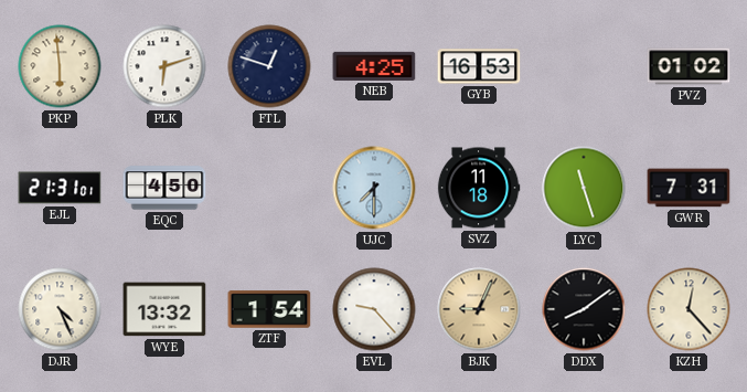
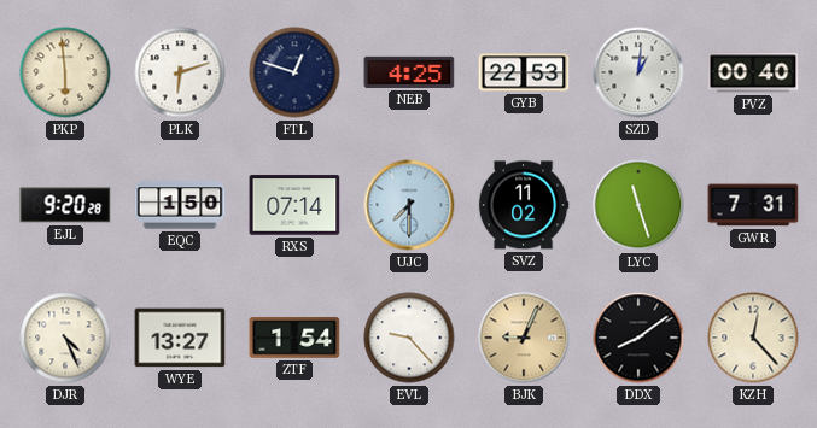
GYB: 16:53 -> 22:53 (524, 72)
SZD: none -> 1:01 (638, 72)
PVZ: 01:02 -> 00:40 (753, 72)
EJL: 21:31 -> 9:20 (65, 205)
EQC: 4:50 -> 1:50 (180, 205)
RXS: none -> 07:14 (294, 205)
SVZ: 11:18 -> 11:02 (524, 205)
WYE: 13:32 -> 13:27 (180, 338)
